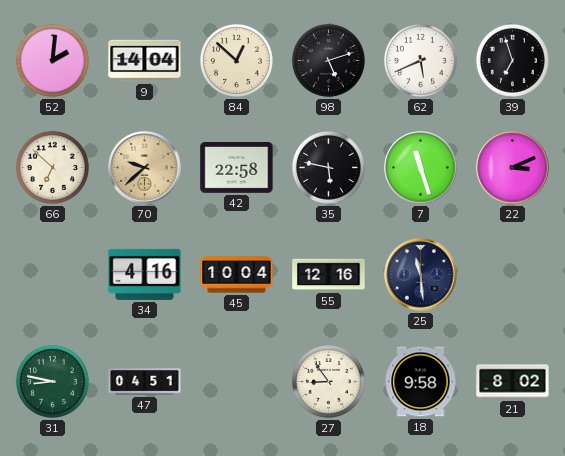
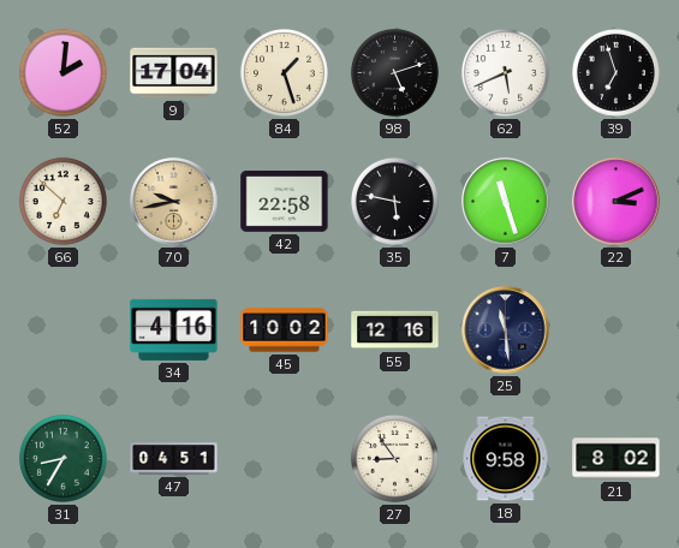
9: 14:04 -> 17:04 (174, 73)
84: 12:52 -> 1:27 (284, 72)
70: 9:38 -> 9:43 (174, 202)
45: 10:04 -> 10:02 (285, 330)
31: 8:47 -> 8:35 (62, 458)
